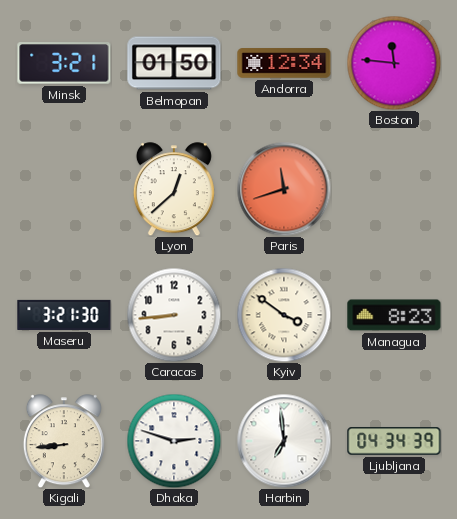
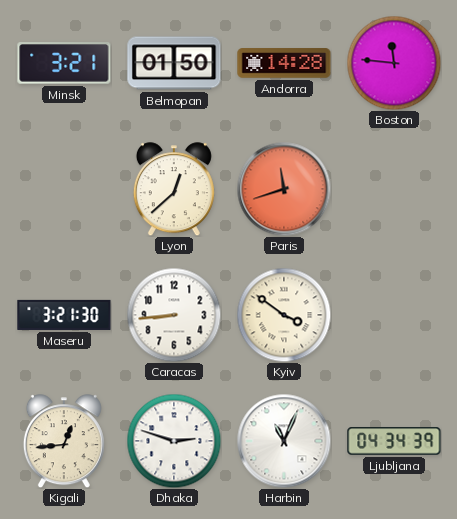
Andorra: 12:34 -> 14:28 (284, 63)
Managua: 8:23 -> none (394, 315)
Kigali: 8:44 -> 12:44 (64, 441)
Harbin: 6:59 -> 11:04 (284, 441)
